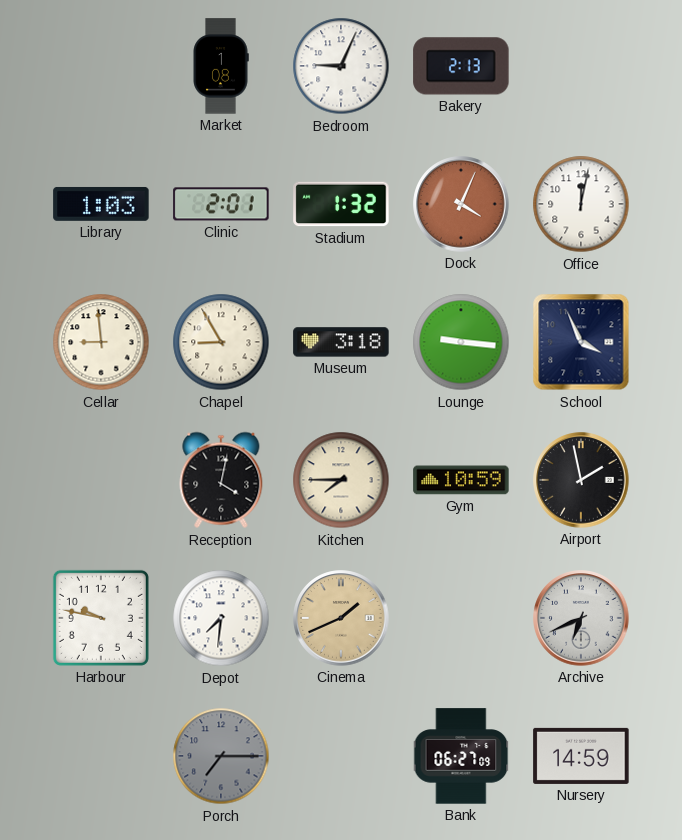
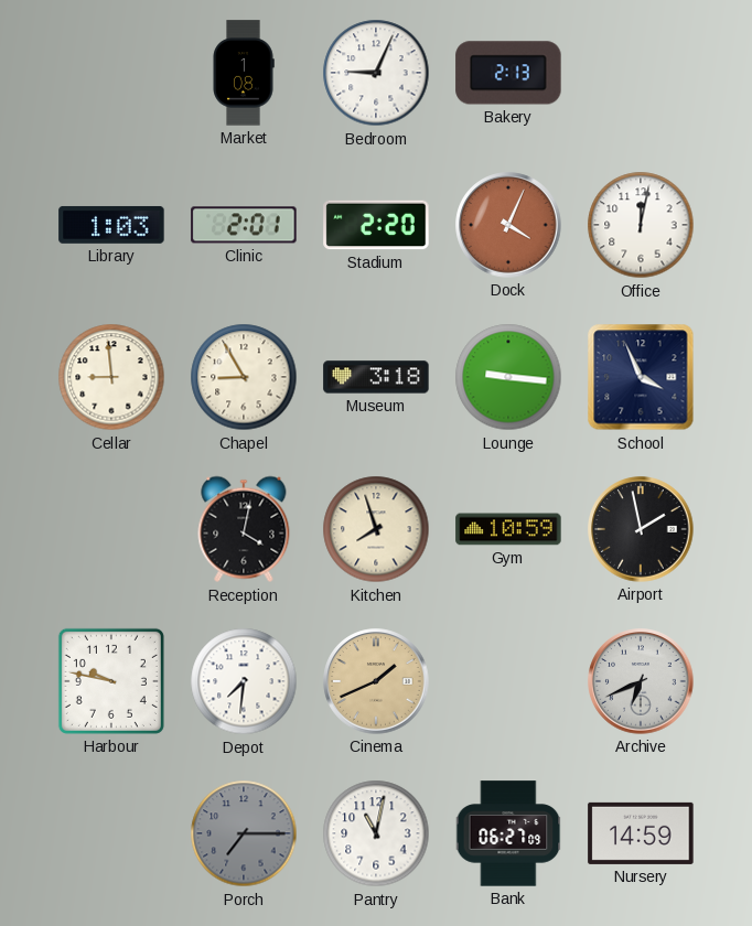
Stadium: 1:32 -> 2:20 (376, 225)
Kitchen: 7:45 -> 7:57 (376, 529)
Pantry: none -> 11:02 (376, 833)
